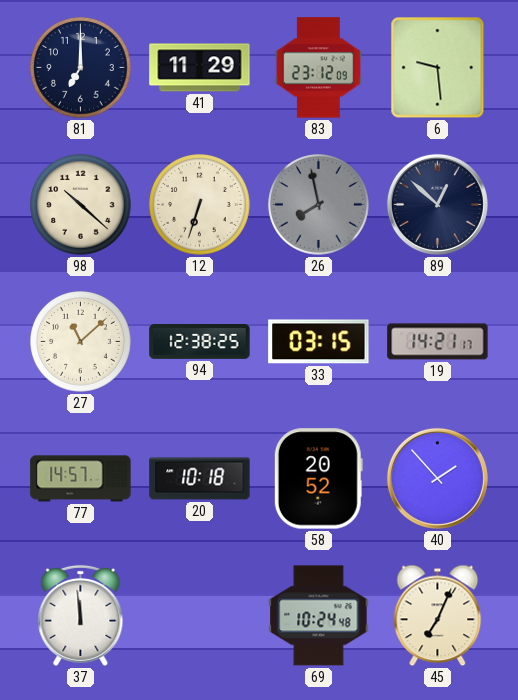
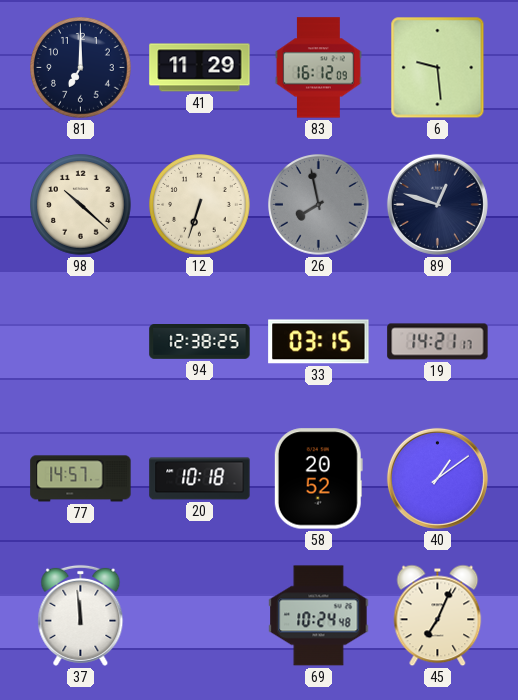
83: 23:12 -> 16:12 (318, 68)
89: 12:52 -> 12:48 (437, 204)
27: 11:08 -> none (81, 342)
40: 1:53 -> 1:09 (437, 478)
